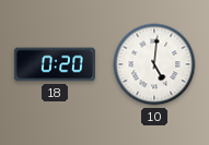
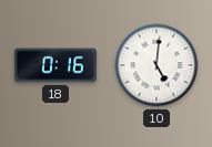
18: 0:20 -> 0:16 (55, 65)
